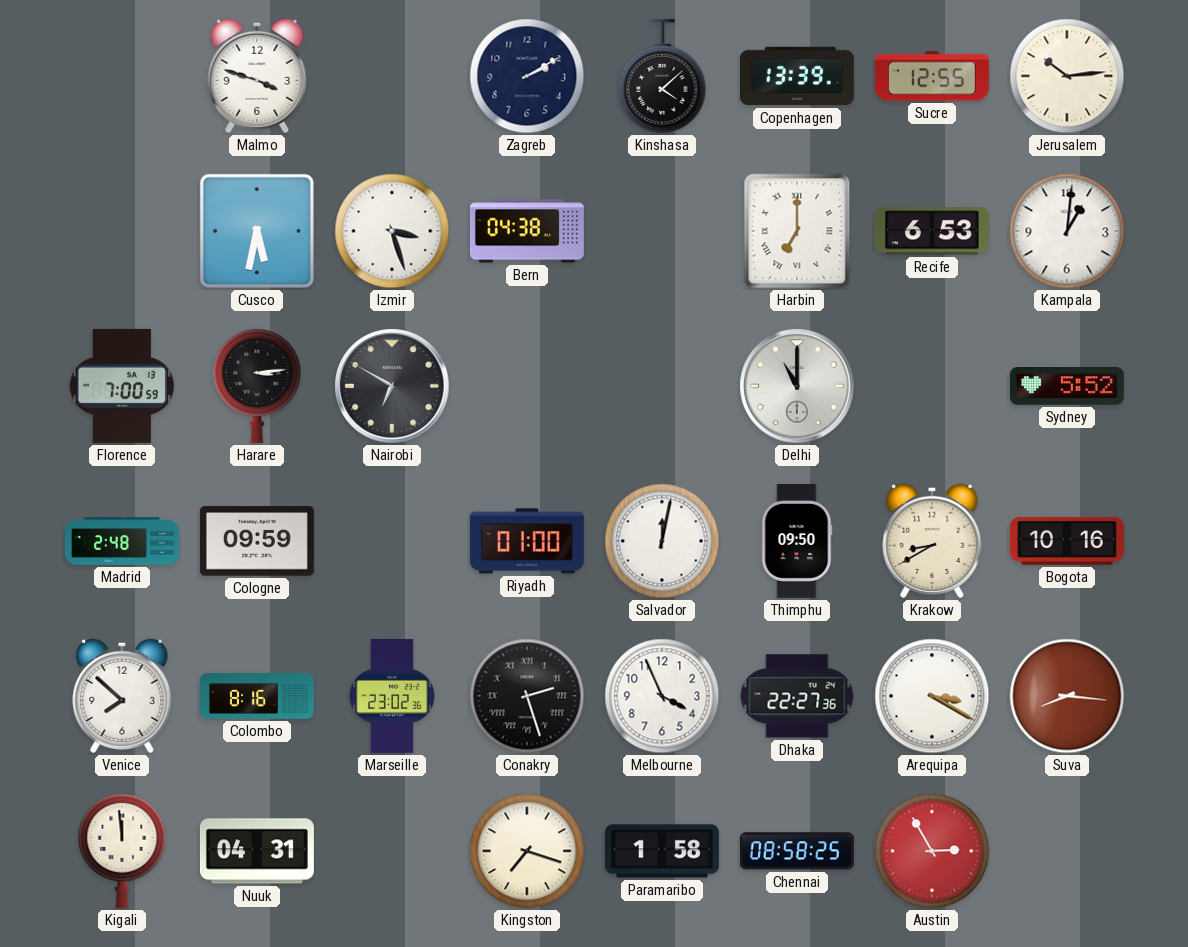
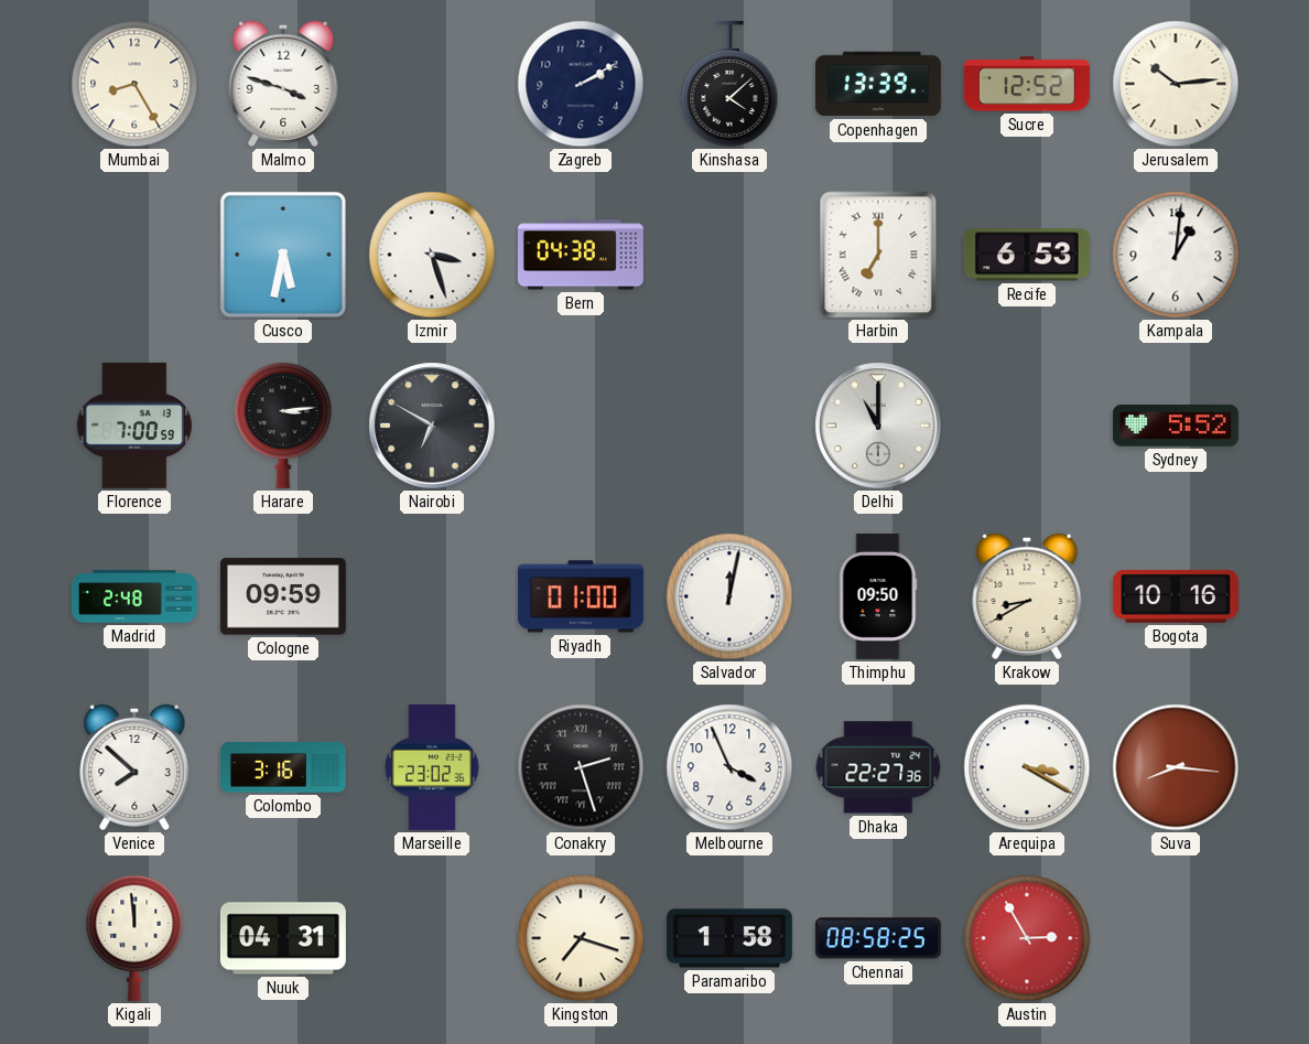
Mumbai: none -> 8:25 (134, 84)
Sucre: 12:55 -> 12:52 (1027, 84)
Colombo: 8:16 -> 3:16 (283, 767)
